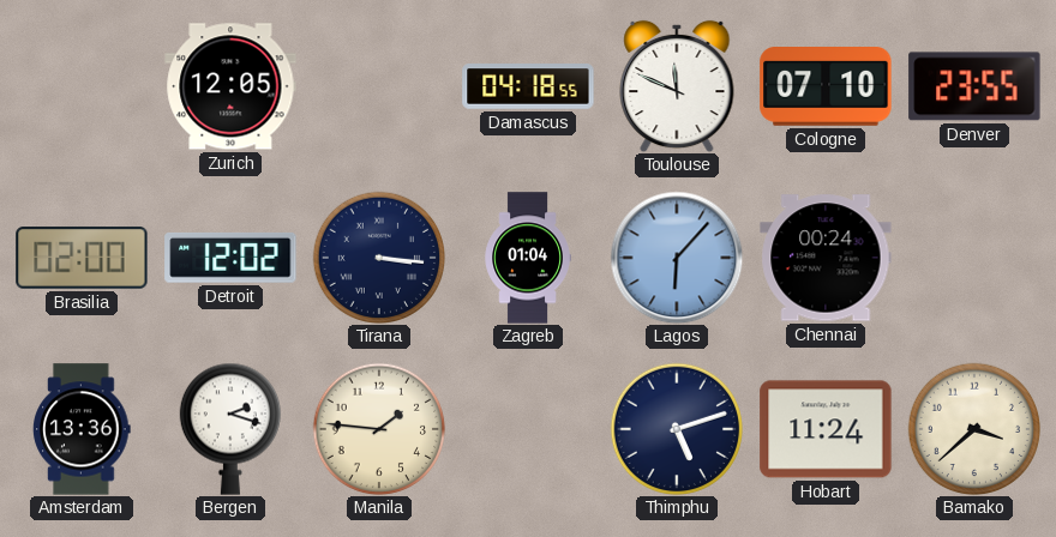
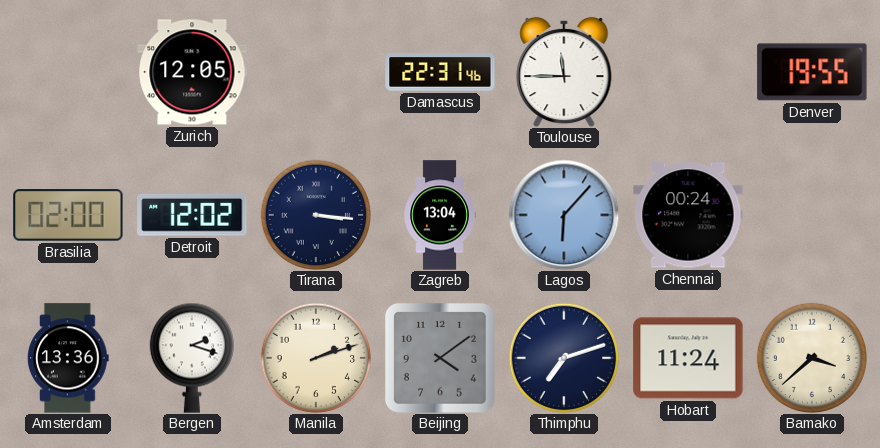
Damascus: 04:18 -> 22:31 (440, 73)
Toulouse: 11:49 -> 11:45 (564, 72)
Cologne: 07:10 -> none (826, 86)
Denver: 23:55 -> 19:55 (812, 72)
Zagreb: 01:04 -> 13:04 (440, 215)
Manila: 1:46 -> 2:12 (315, 357)
Beijing: none -> 4:09 (440, 358)
Thimphu: 5:12 -> 7:12 (563, 357)
